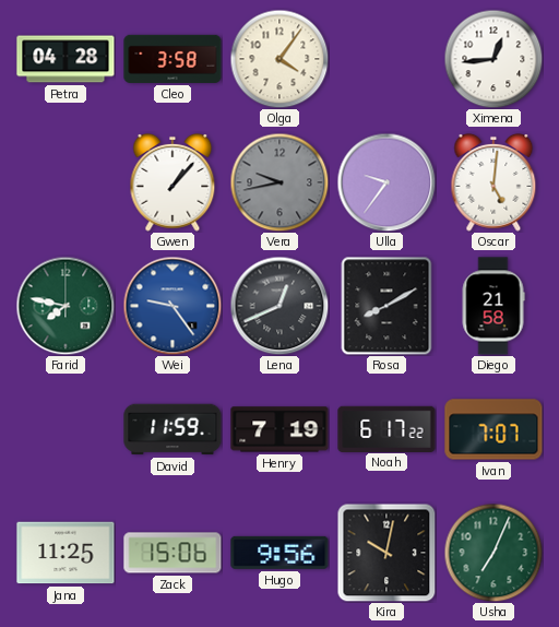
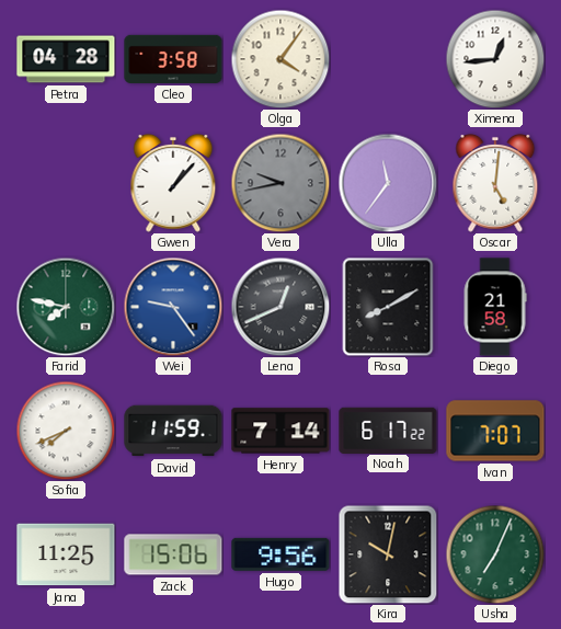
Ulla: 9:36 -> 11:36 (388, 183)
Sofia: none -> 7:41 (66, 431)
Henry: 7:19 -> 7:14 (280, 431)
